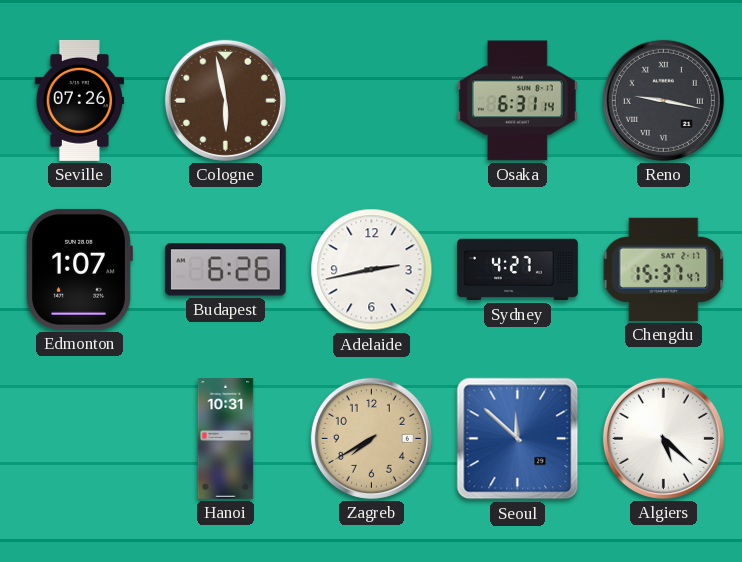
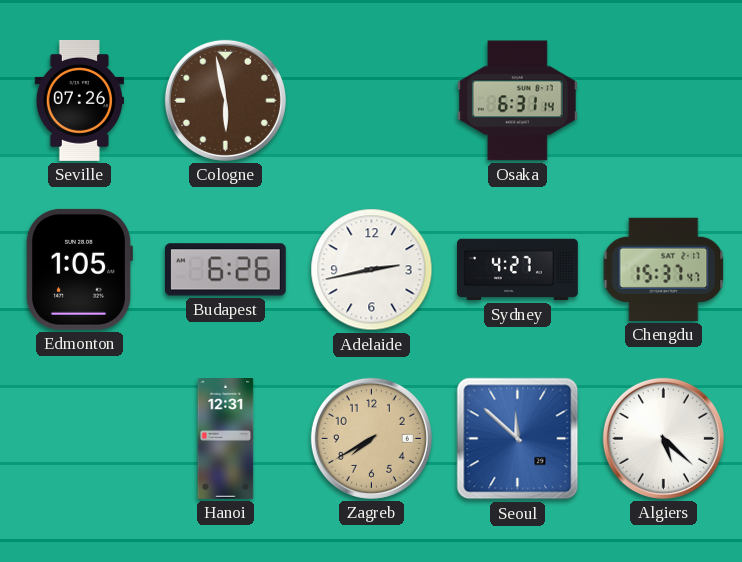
Reno: 9:17 -> none (663, 100)
Edmonton: 1:07 -> 1:05 (79, 269)
Hanoi: 10:31 -> 12:31 (226, 439)
